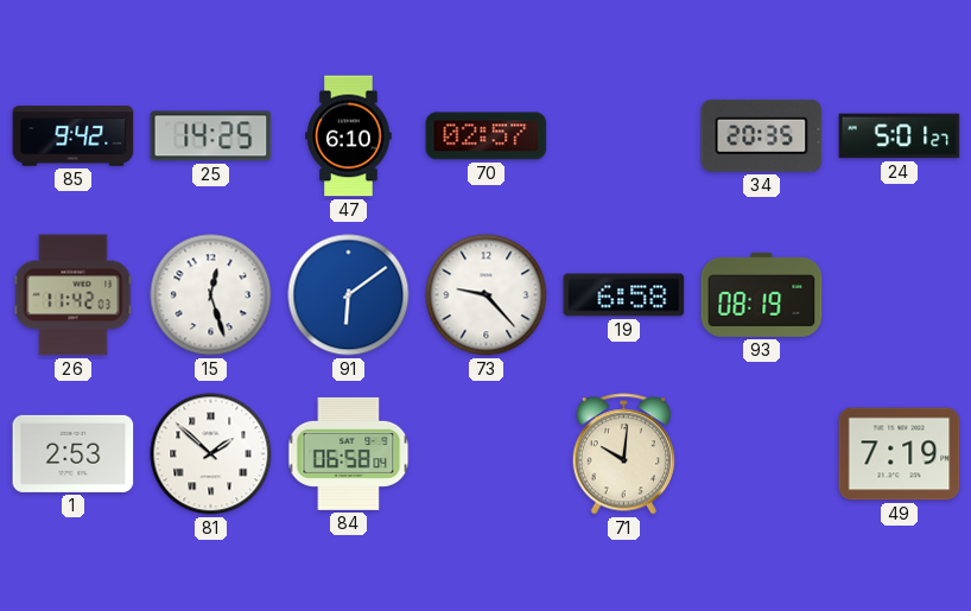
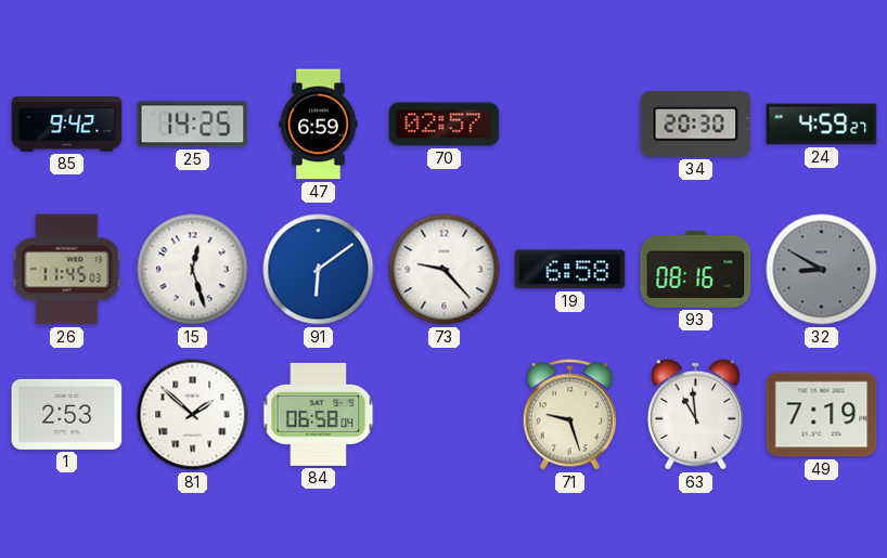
47: 6:10 -> 6:59 (319, 125)
34: 20:35 -> 20:30 (696, 124)
24: 5:01 -> 4:59 (822, 125)
26: 11:42 -> 11:45 (67, 270)
93: 08:19 -> 08:16 (696, 269)
32: none -> 8:50 (822, 270)
71: 10:01 -> 9:27 (569, 415)
63: none -> 10:59 (695, 414)
